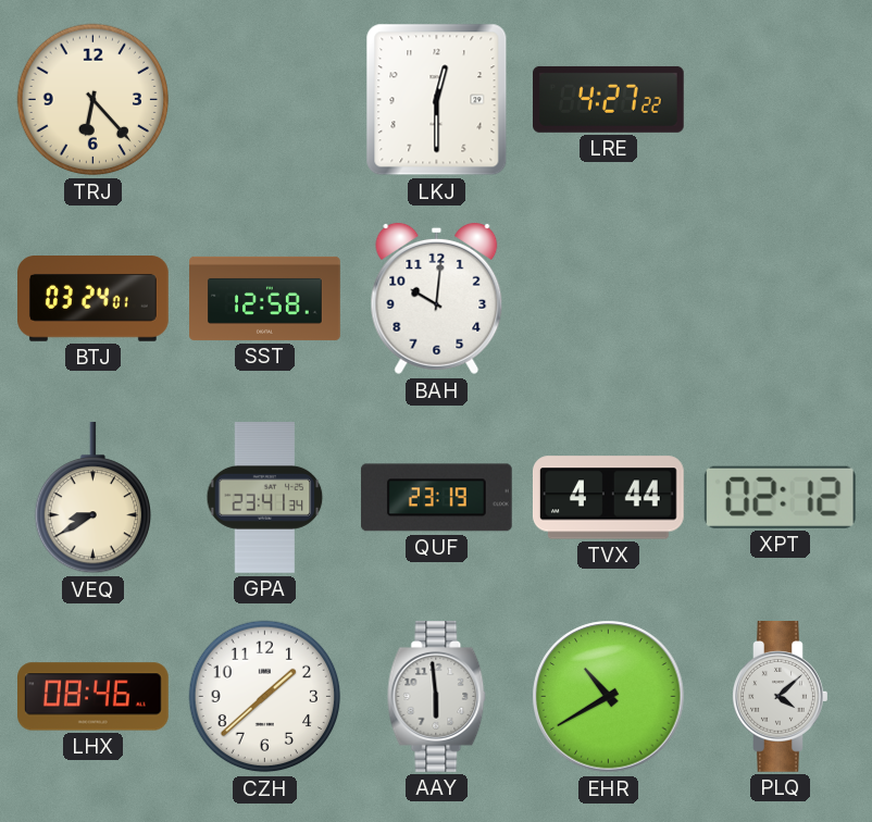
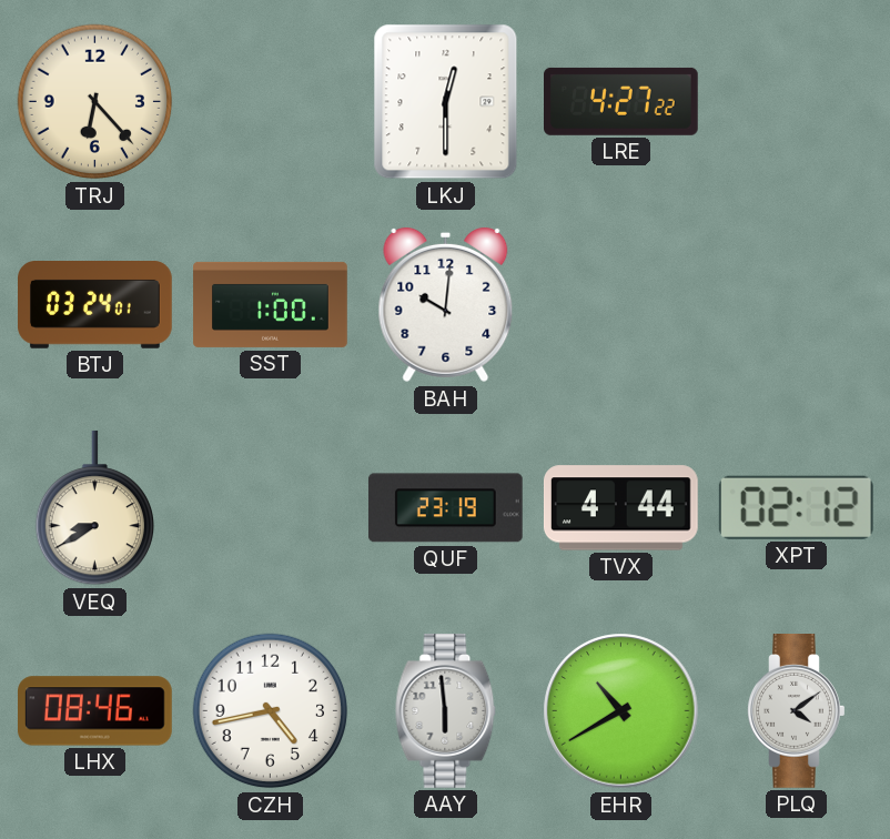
SST: 12:58 -> 1:00 (271, 304)
GPA: 23:41 -> none (265, 498)
CZH: 1:38 -> 4:43 (271, 711)
PLQ: 4:08 -> 4:09 (797, 711)
